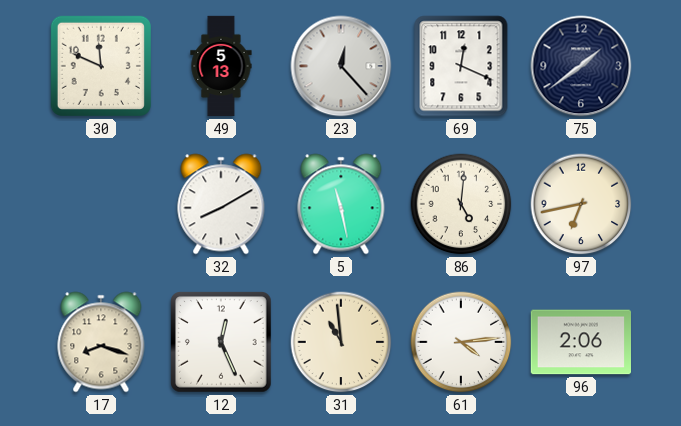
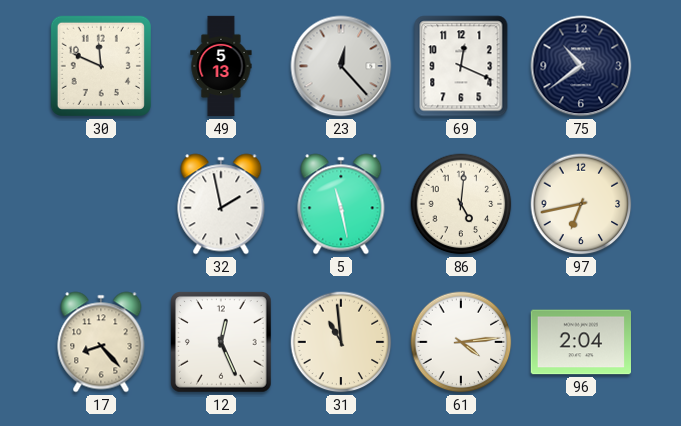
75: 1:39 -> 10:39 (581, 66)
32: 8:10 -> 1:58 (221, 204)
17: 8:18 -> 8:23 (101, 342)
96: 2:06 -> 2:04 (580, 342)
